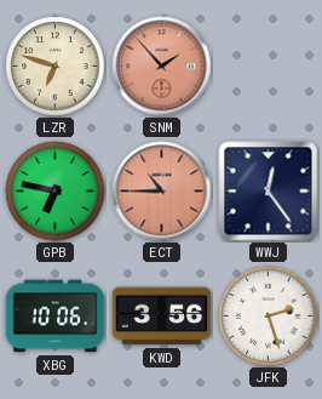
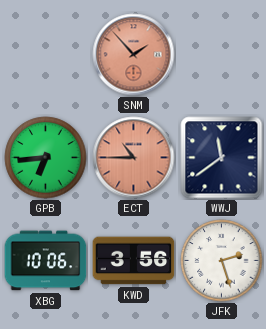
LZR: 6:48 -> none (56, 67)
GPB: 6:47 -> 6:44 (46, 158)
WWJ: 12:24 -> 11:39 (222, 158)
